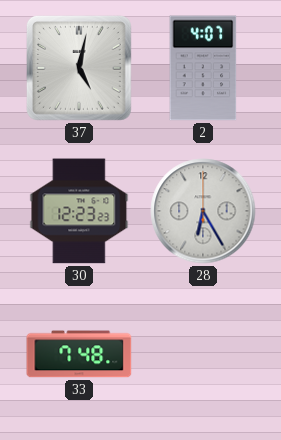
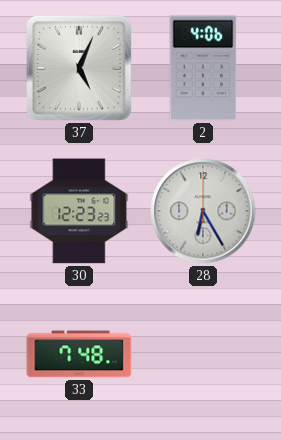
37: 5:02 -> 5:04 (79, 68)
2: 4:07 -> 4:06 (203, 68)
